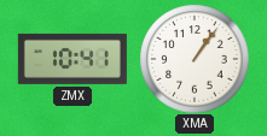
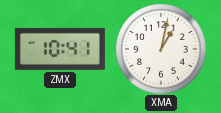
XMA: 1:06 -> 1:02 (161, 49)
